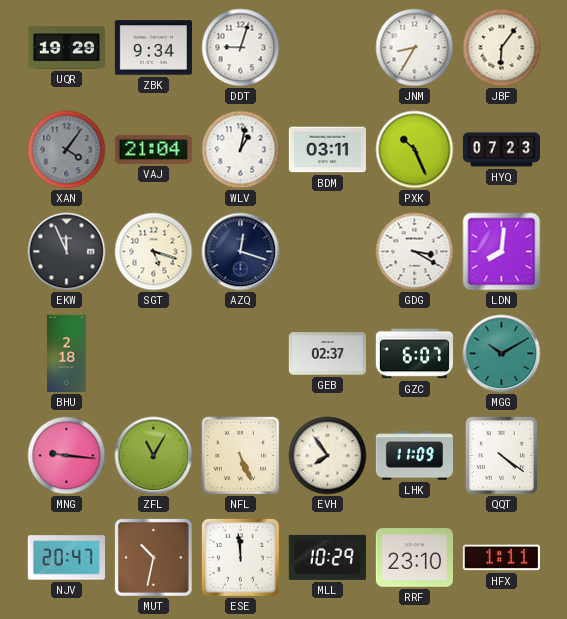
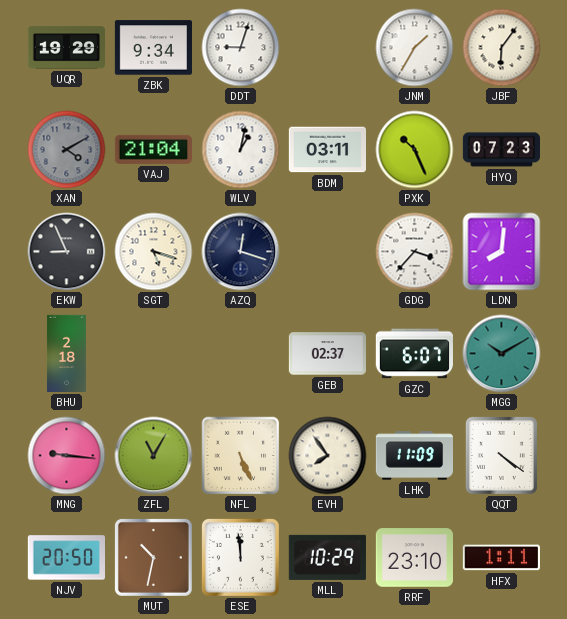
JNM: 8:35 -> 1:35 (415, 48)
XAN: 4:06 -> 4:10 (67, 150)
EKW: 11:56 -> 8:56 (67, 252)
GDG: 3:20 -> 3:37 (415, 252)
NJV: 20:47 -> 20:50 (66, 558)
